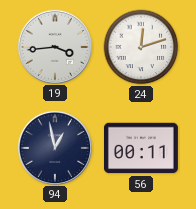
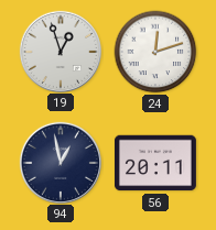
19: 3:44 -> 12:57 (60, 51)
56: 00:11 -> 20:11 (155, 163)
